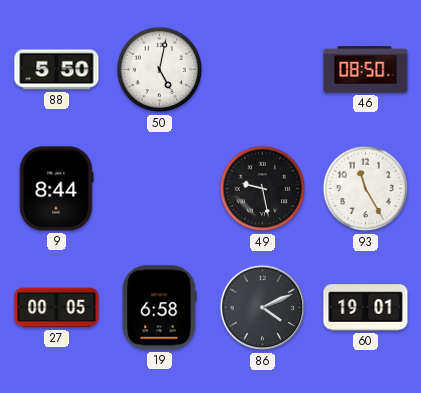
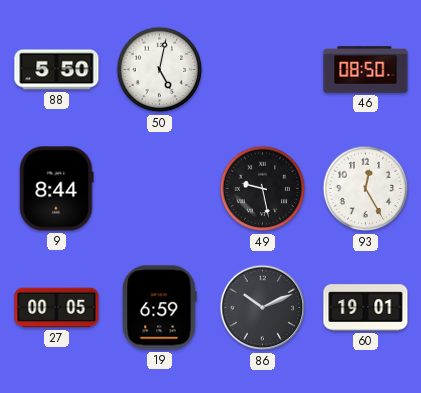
93: 11:25 -> 12:25 (366, 189)
19: 6:58 -> 6:59 (160, 308)
86: 4:11 -> 10:11 (263, 308)
